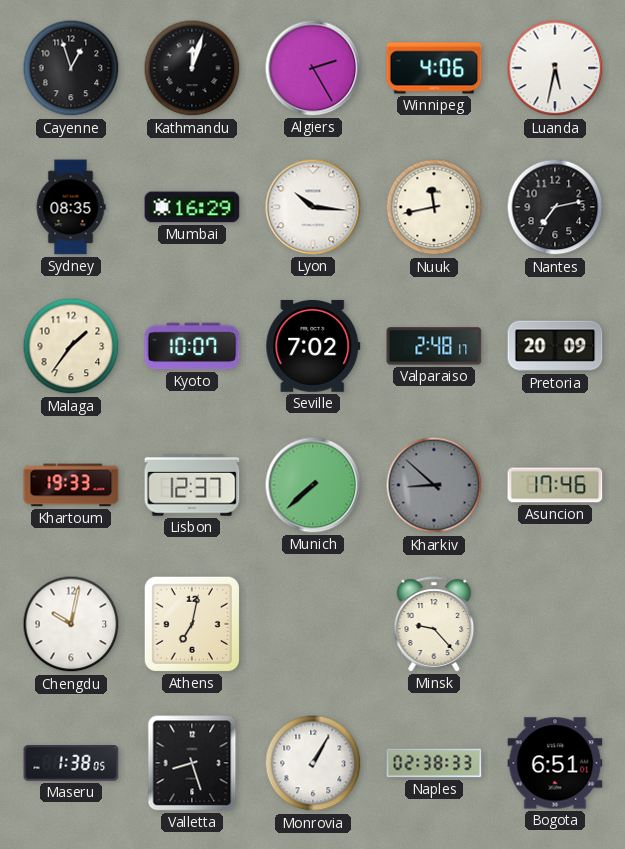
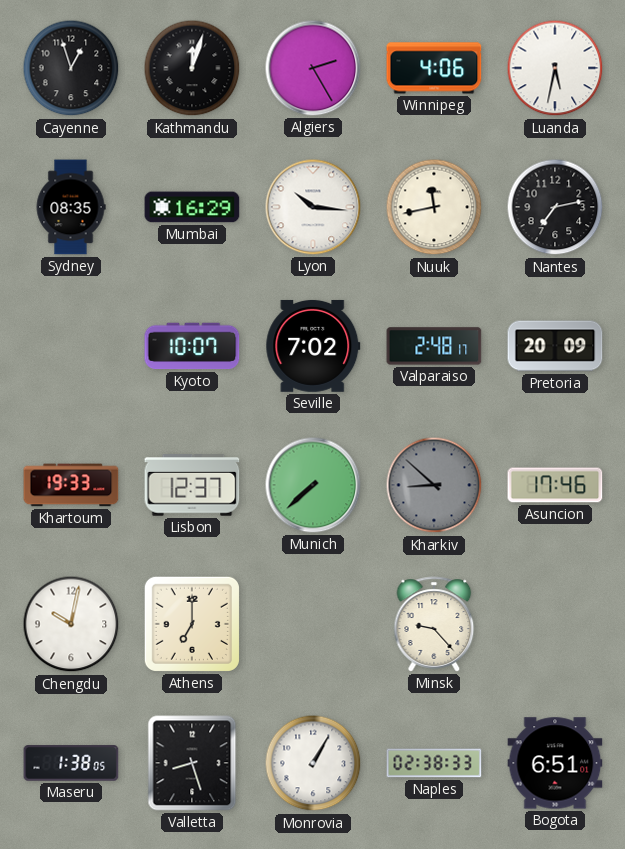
Malaga: 1:36 -> none (71, 346)
Athens: 7:02 -> 7:00 (192, 624)
